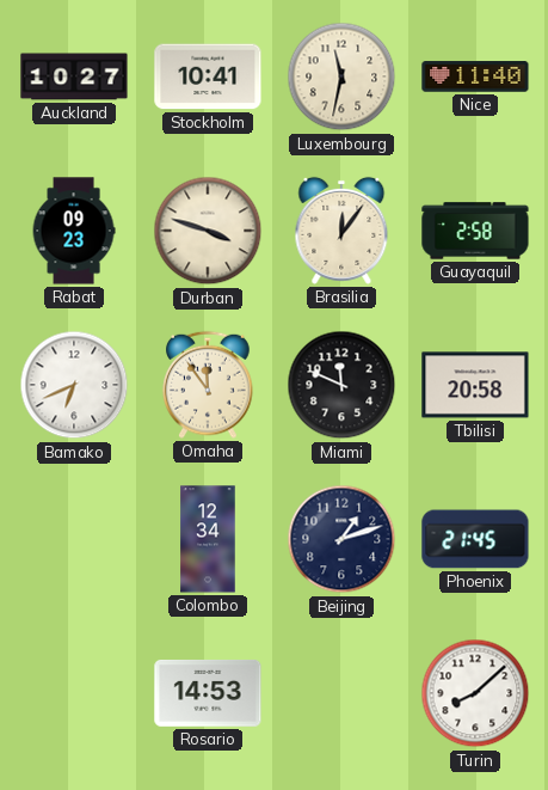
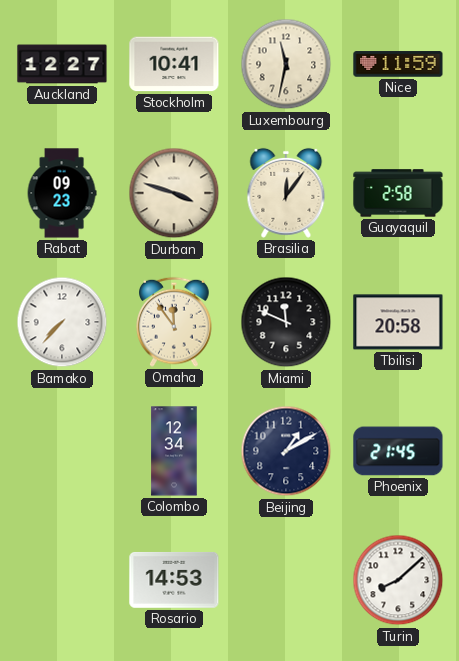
Auckland: 10:27 -> 12:27 (62, 64)
Nice: 11:40 -> 11:59 (398, 64)
Bamako: 6:41 -> 7:37 (62, 322)
Beijing: 1:12 -> 1:10 (286, 451)
